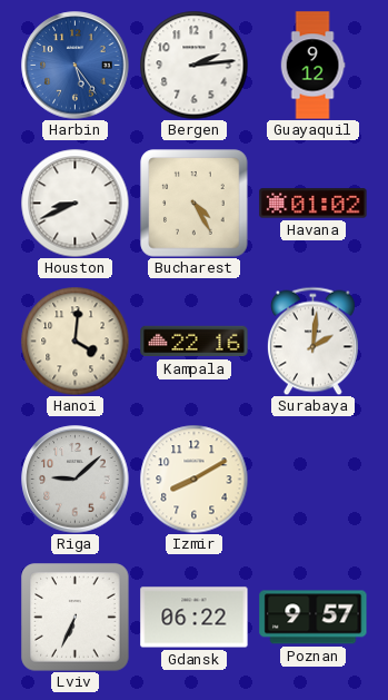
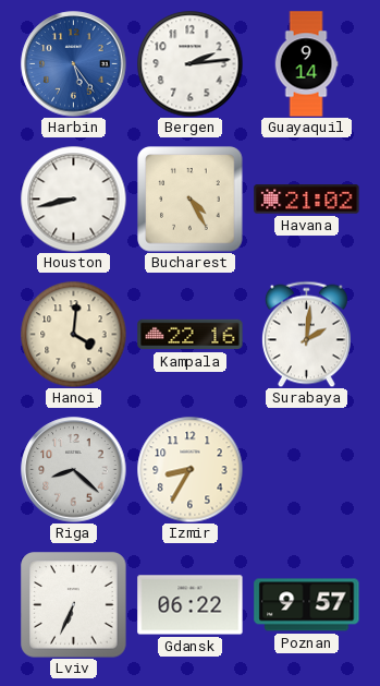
Guayaquil: 9:12 -> 9:14 (306, 64)
Houston: 8:41 -> 8:43 (73, 198)
Havana: 01:02 -> 21:02 (307, 200)
Riga: 9:08 -> 8:22 (74, 470)
Izmir: 8:10 -> 8:35 (189, 469)
